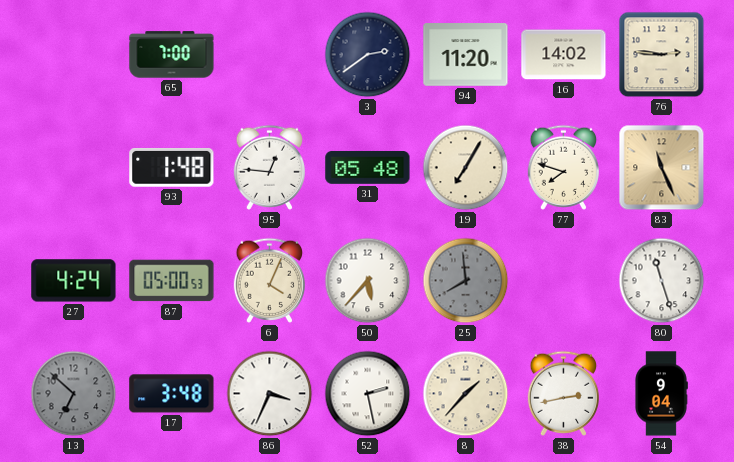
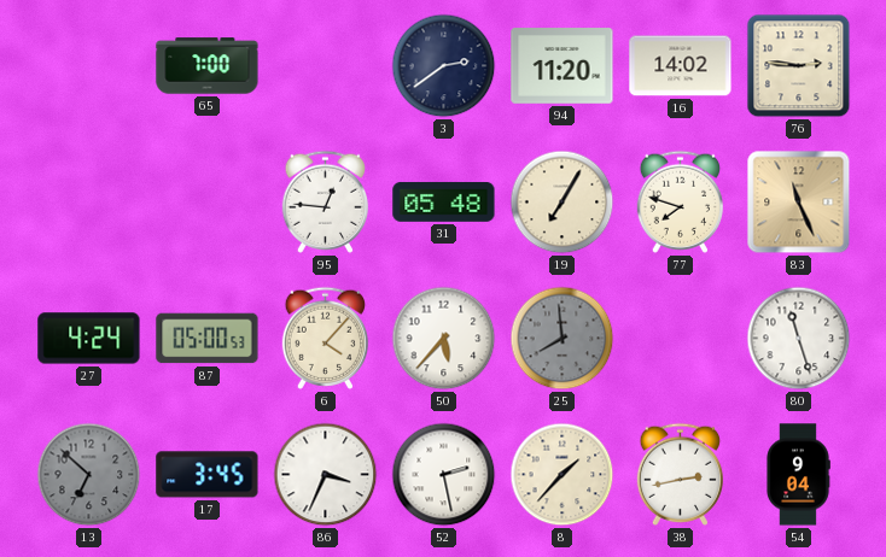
93: 1:48 -> none (172, 168)
6: 4:04 -> 4:07 (325, 338)
17: 3:48 -> 3:45 (208, 475)
